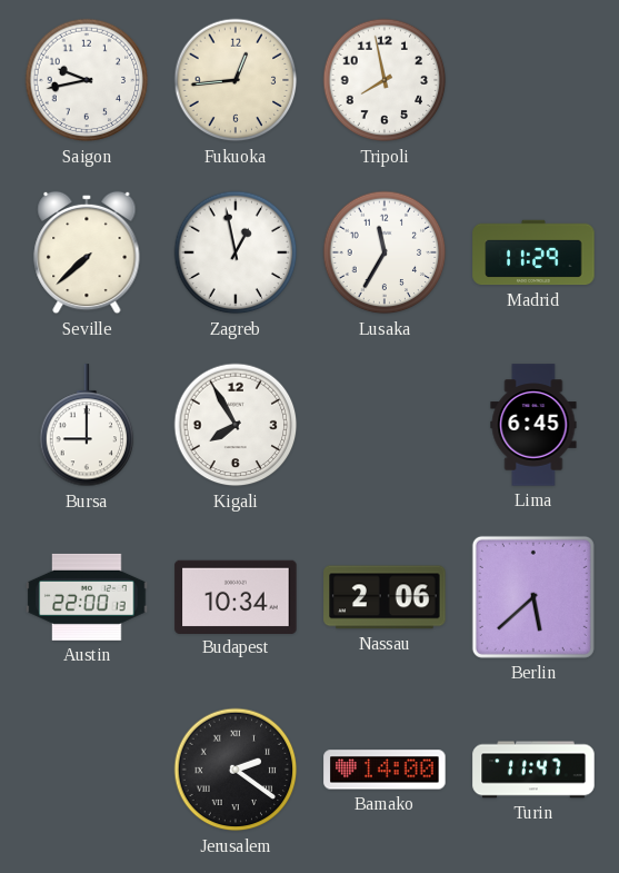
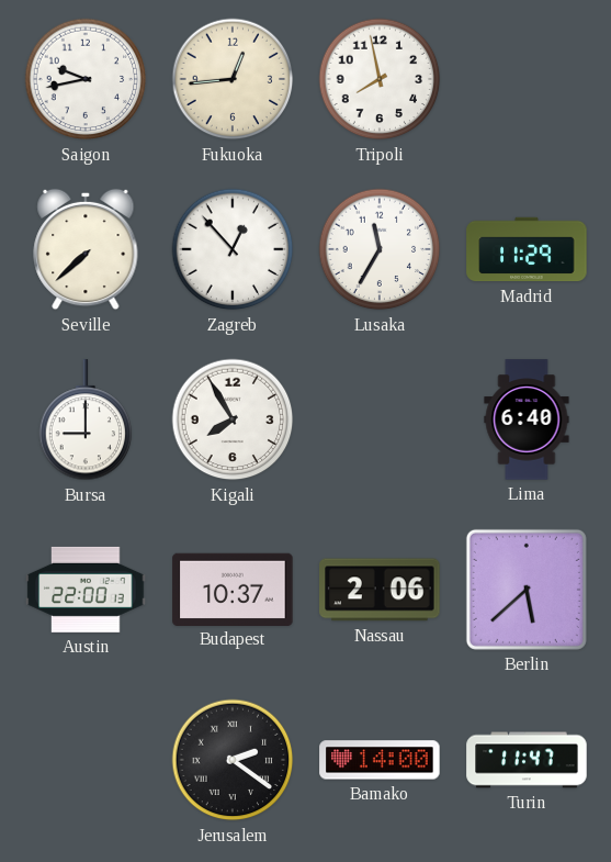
Zagreb: 12:58 -> 12:53 (233, 249)
Lima: 6:45 -> 6:40 (527, 419)
Budapest: 10:34 -> 10:37 (233, 589)
